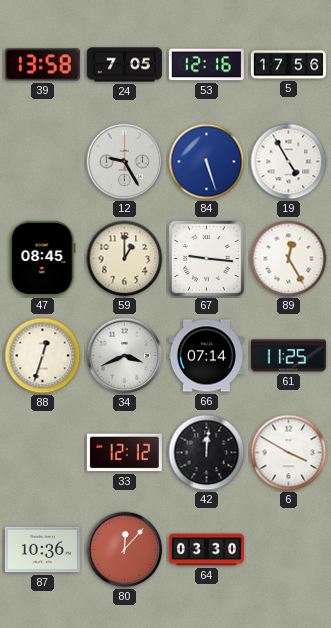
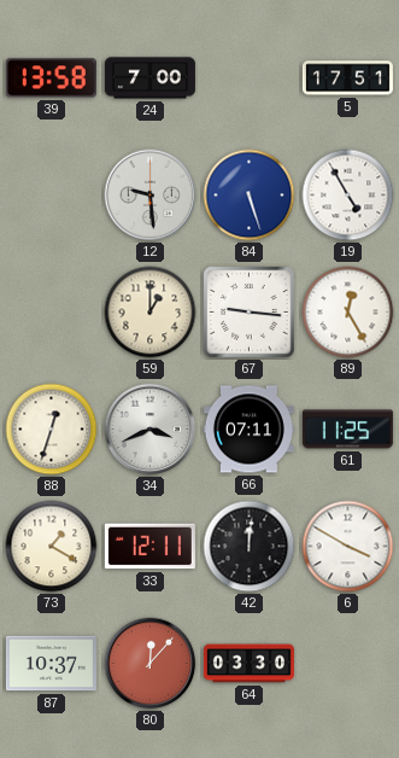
24: 7:05 -> 7:00 (149, 78)
53: 12:16 -> none (206, 65)
5: 17:56 -> 17:51 (347, 78)
12: 9:25 -> 9:29 (151, 196)
47: 08:45 -> none (43, 258)
66: 07:14 -> 07:11 (248, 430)
73: none -> 1:20 (52, 547)
33: 12:12 -> 12:11 (149, 547)
87: 10:36 -> 10:37 (51, 664)
